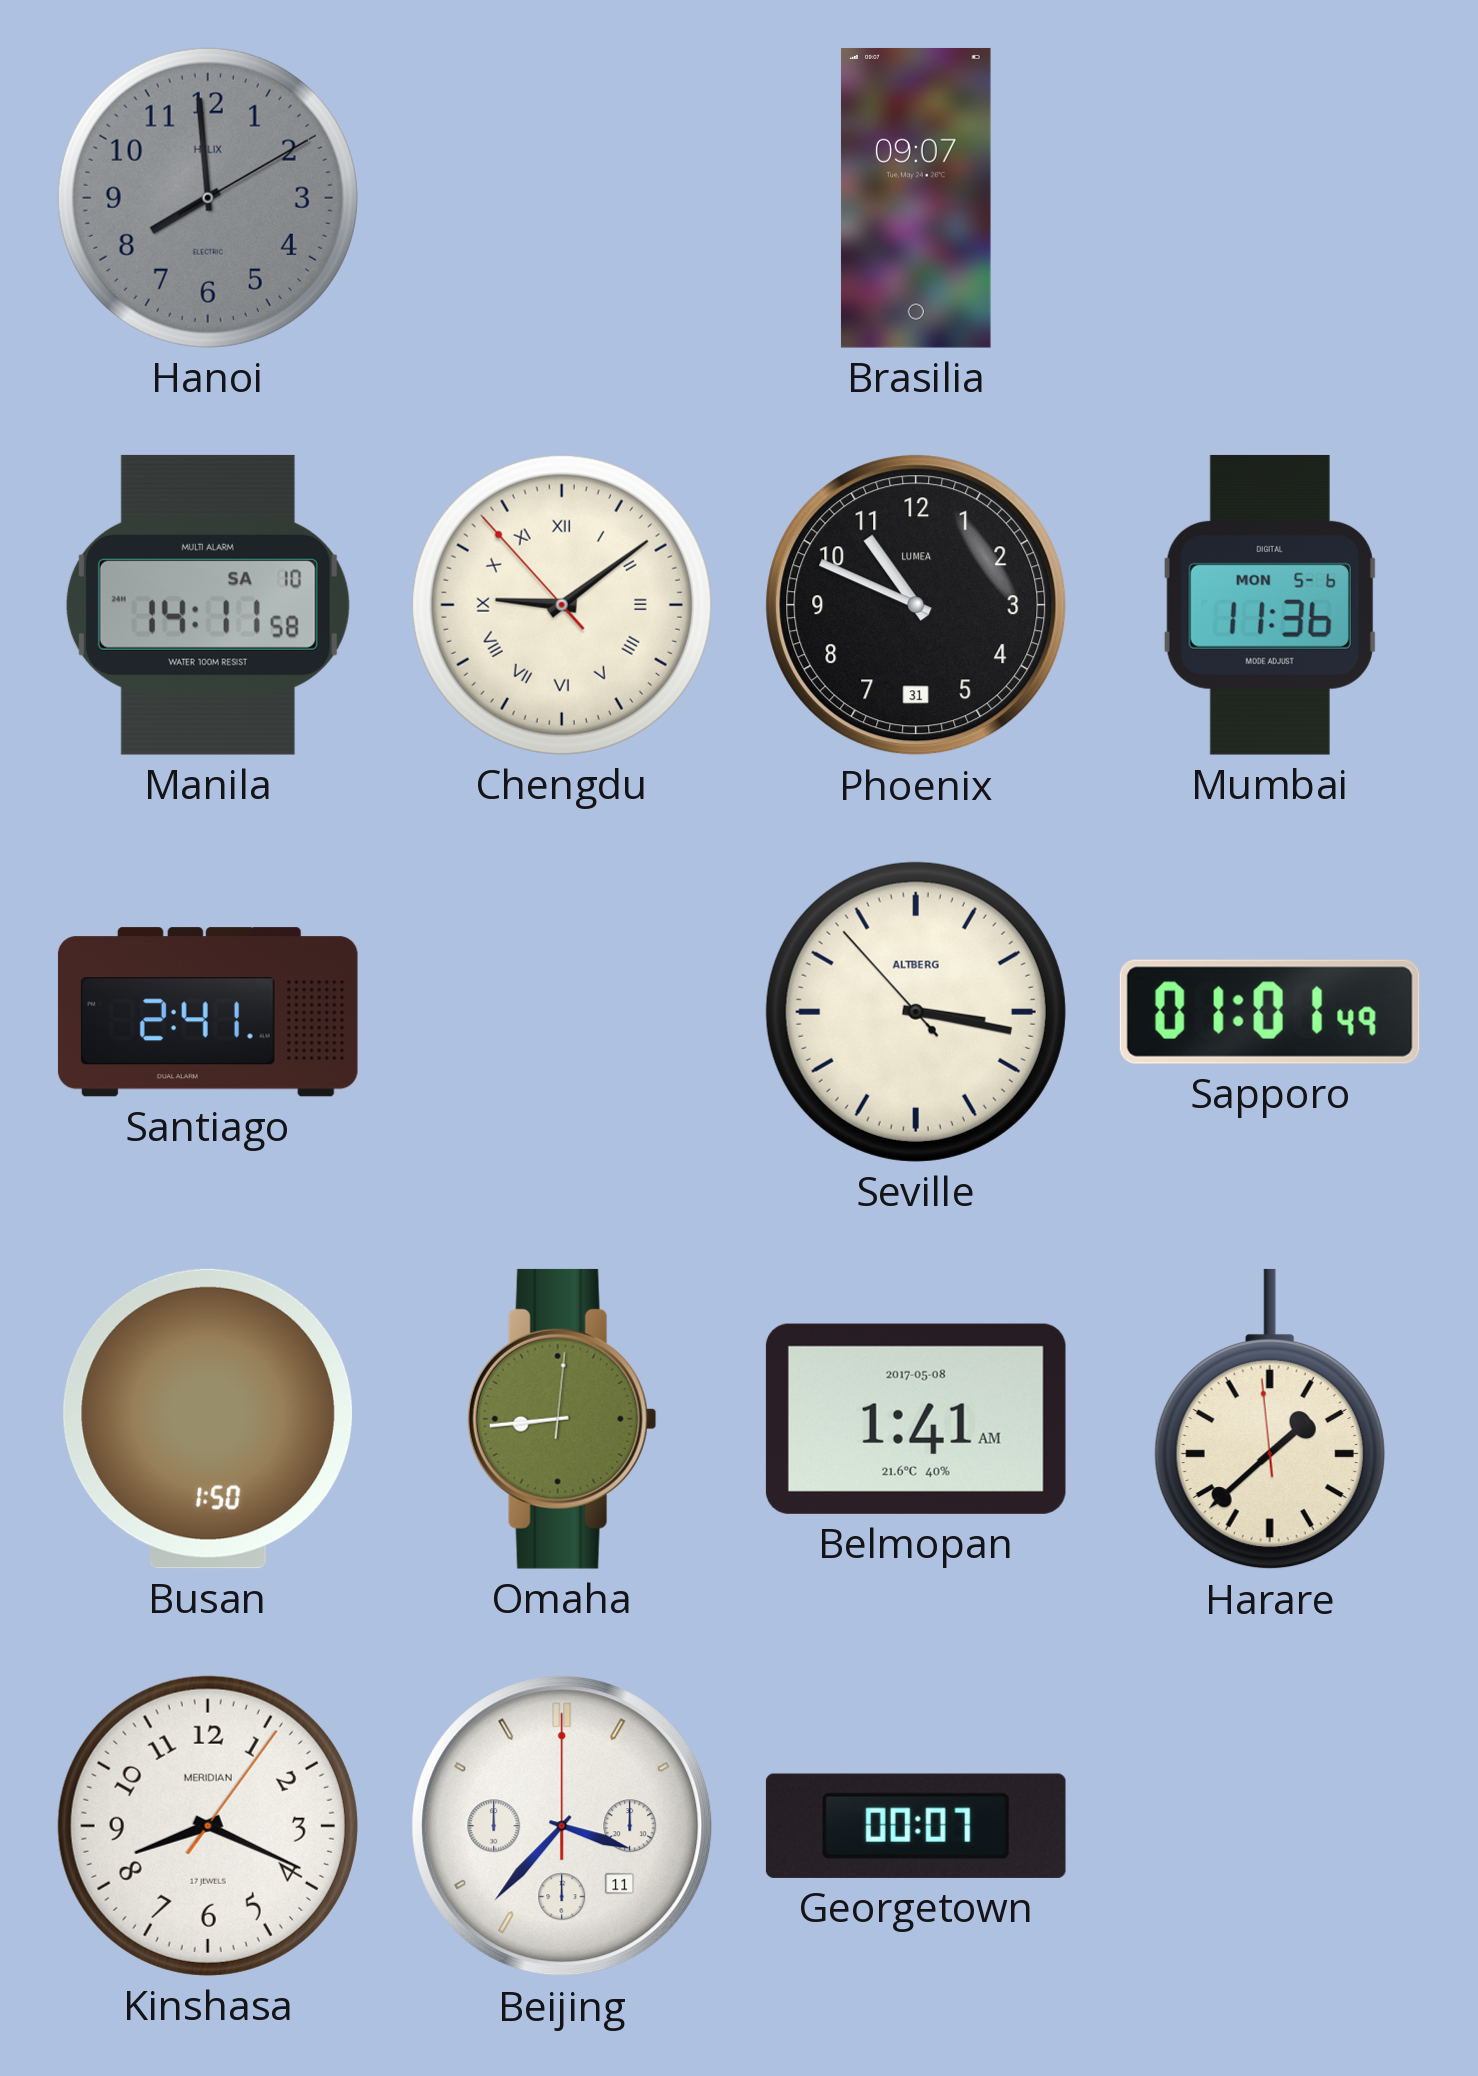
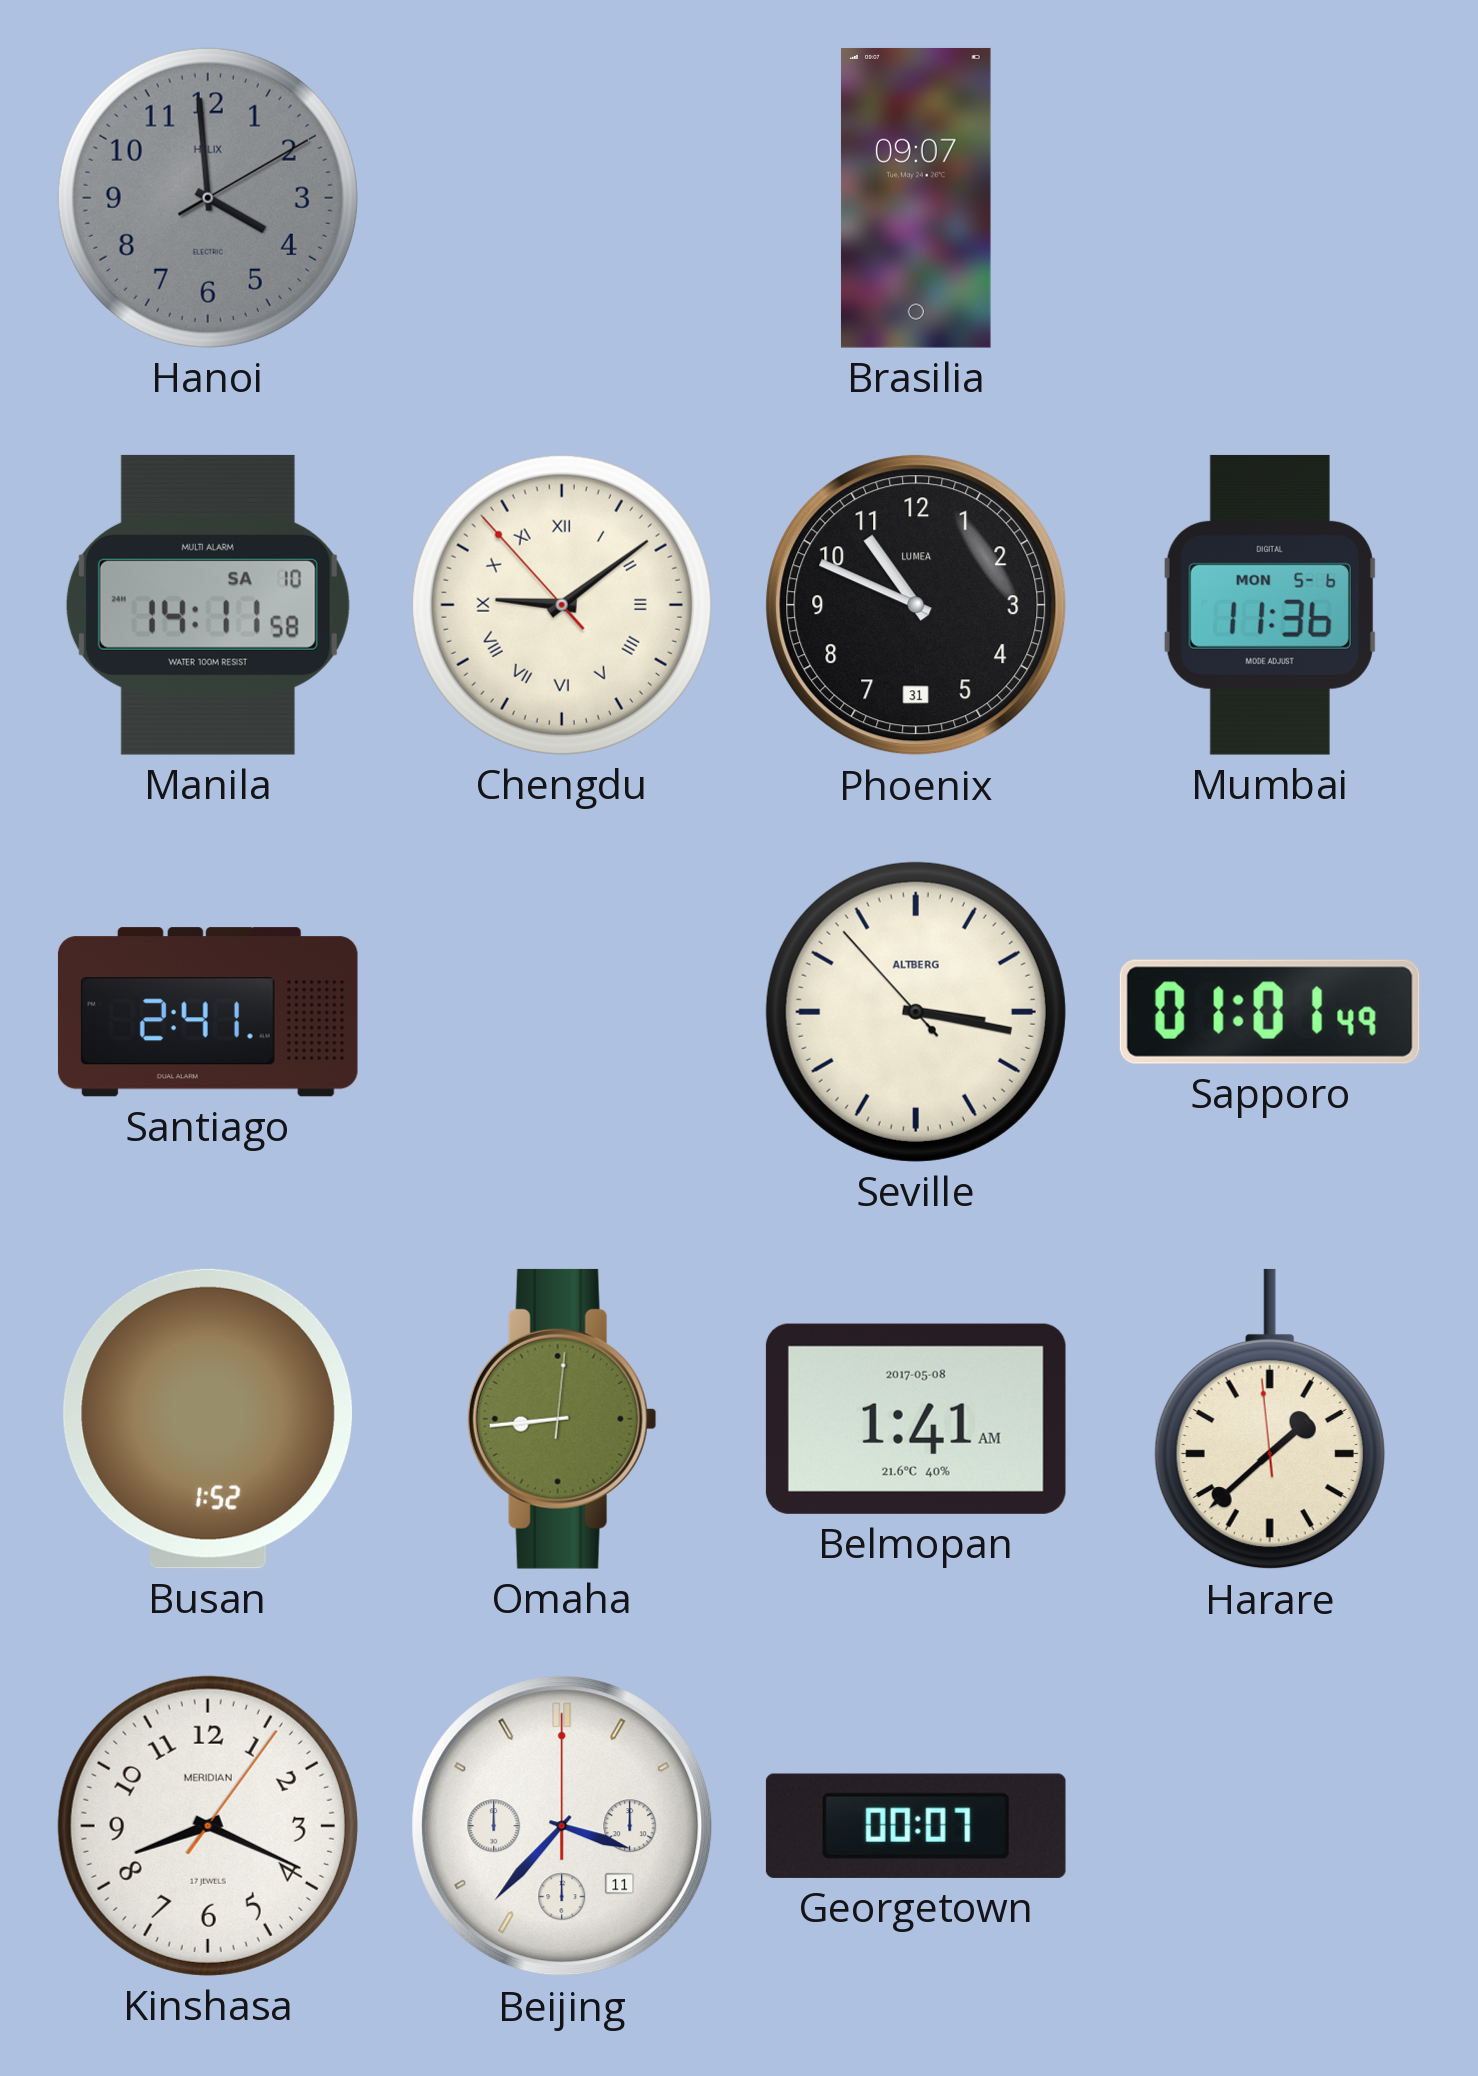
Hanoi: 7:59 -> 3:59 (208, 198)
Busan: 1:50 -> 1:52 (208, 1419)
